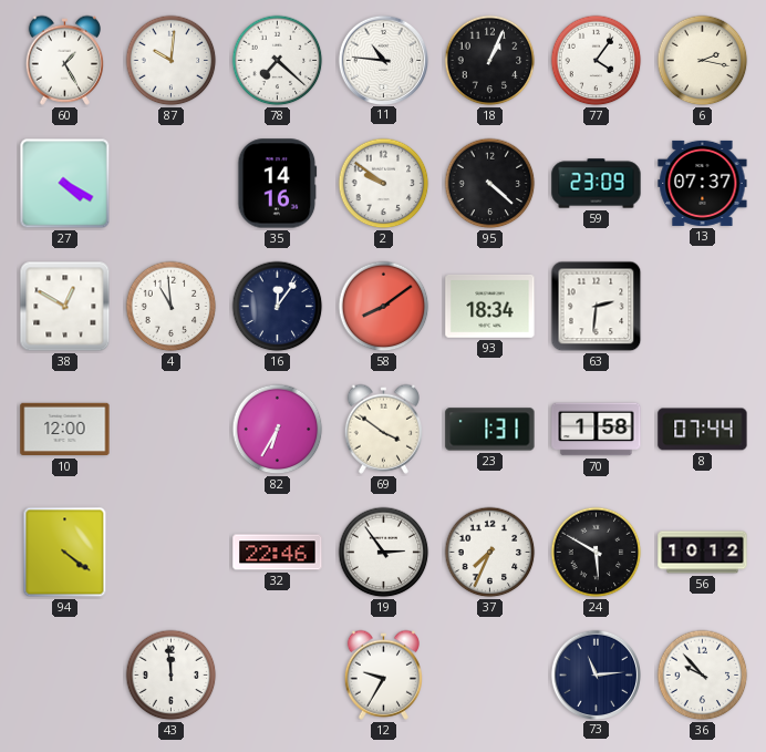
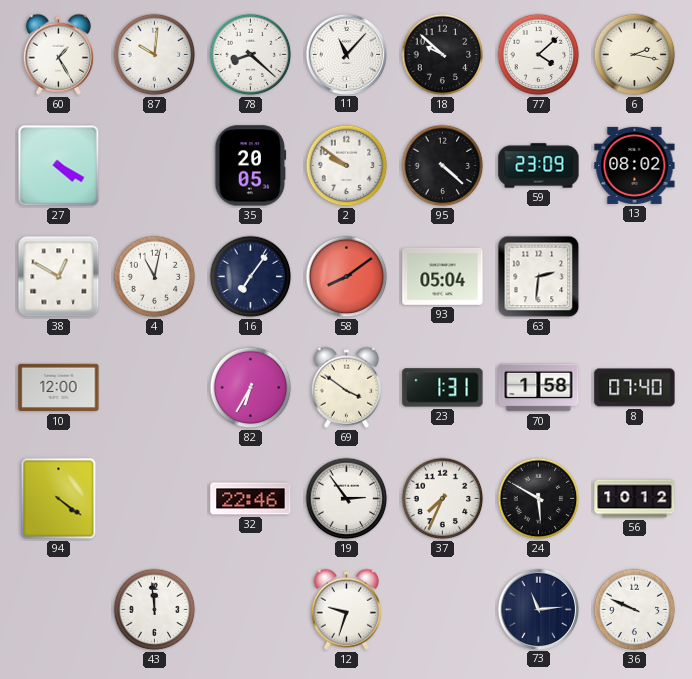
78: 7:22 -> 8:22 (251, 55)
11: 10:46 -> 11:07 (346, 54)
18: 1:04 -> 9:52 (443, 55)
77: 4:06 -> 4:08 (539, 55)
35: 14:16 -> 20:05 (251, 166)
13: 07:37 -> 08:02 (635, 165)
4: 10:59 -> 11:02 (155, 277)
16: 12:06 -> 7:06 (251, 277)
93: 18:34 -> 05:04 (443, 276)
8: 07:44 -> 07:40 (635, 388)
12: 9:35 -> 9:33 (346, 609)
36: 9:53 -> 9:49 (635, 610)
